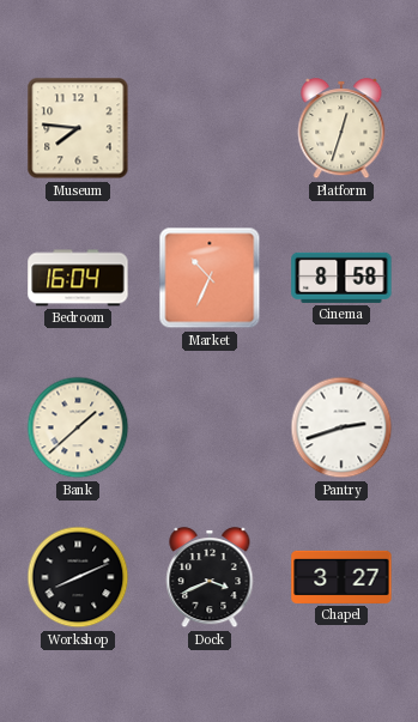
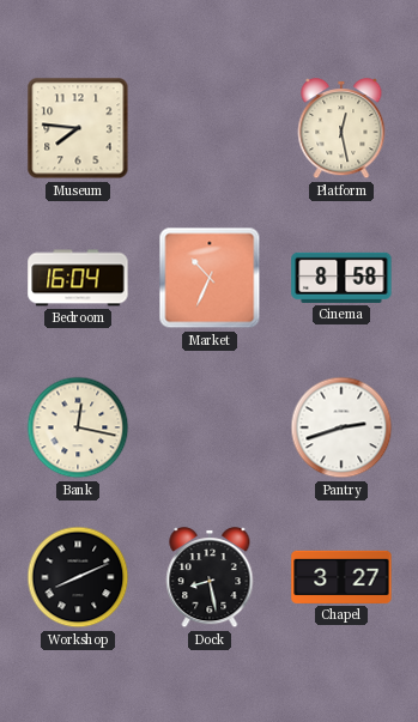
Platform: 12:33 -> 12:28 (341, 129)
Bank: 1:38 -> 12:17 (78, 427)
Dock: 3:41 -> 8:28 (210, 578)
